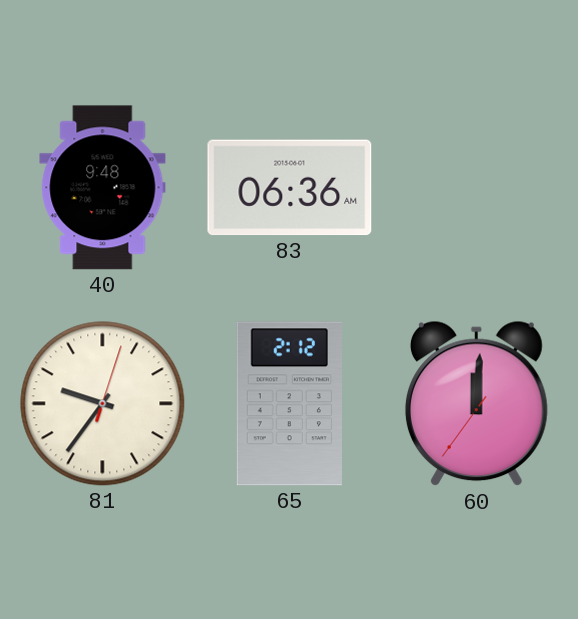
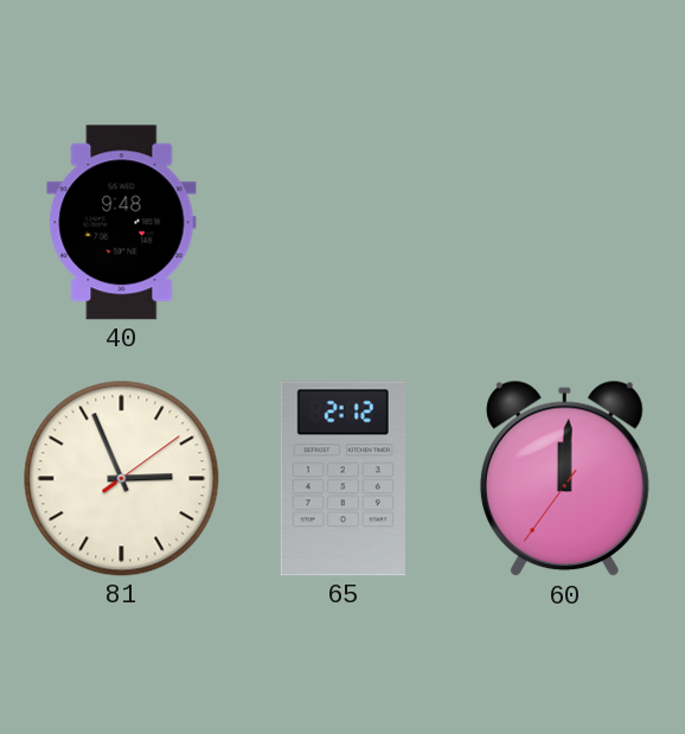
83: 06:36 -> none (290, 188)
81: 9:36 -> 2:56 (122, 479)
